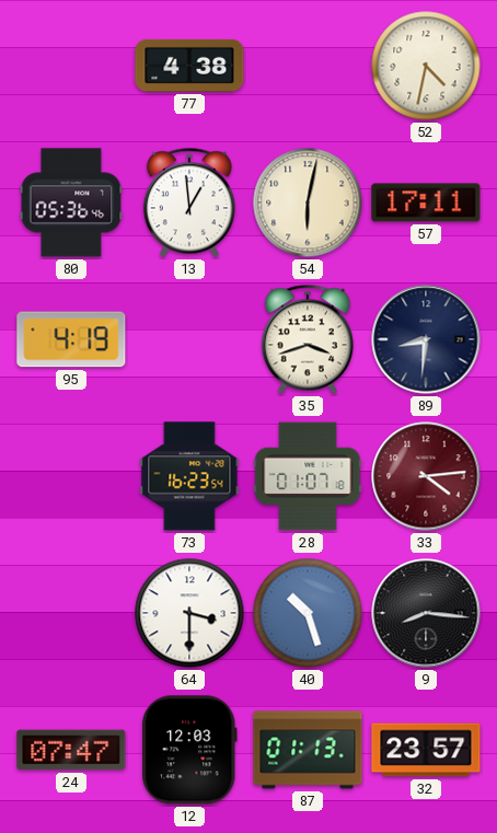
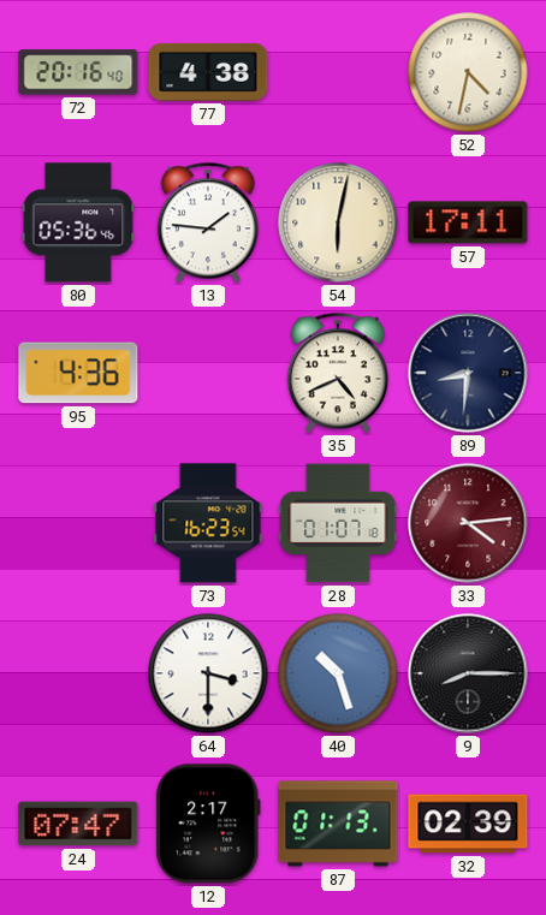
72: none -> 20:16 (78, 72)
13: 12:59 -> 1:46 (208, 222)
95: 4:19 -> 4:36 (78, 373)
35: 3:42 -> 4:41 (338, 373)
9: 8:16 -> 8:15 (468, 673)
12: 12:03 -> 2:17 (208, 824)
32: 23:57 -> 02:39 (468, 824)
